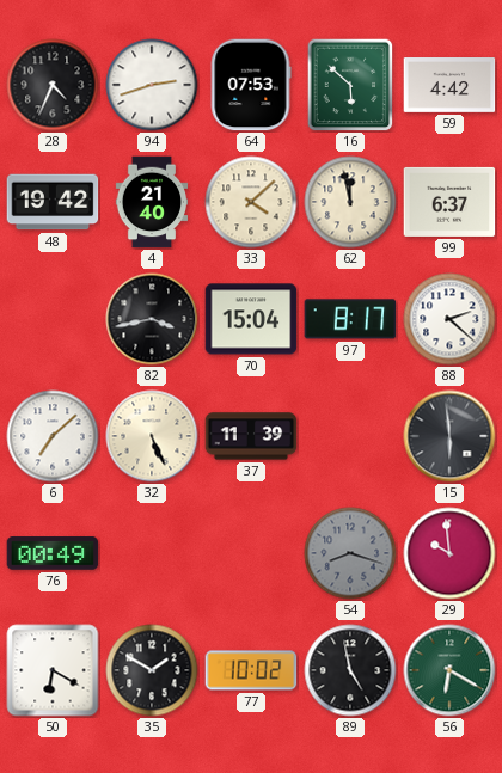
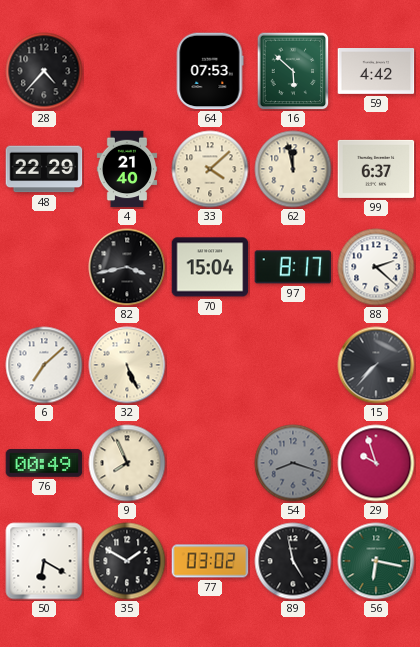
28: 4:34 -> 4:37 (44, 71)
94: 2:42 -> none (152, 85)
48: 19:42 -> 22:29 (44, 169)
37: 11:39 -> none (251, 436)
15: 5:59 -> 7:37 (376, 365)
9: none -> 7:56 (127, 463)
29: 9:59 -> 9:57 (376, 463)
77: 10:02 -> 03:02 (210, 561)
56: 6:20 -> 6:17 (376, 561)
